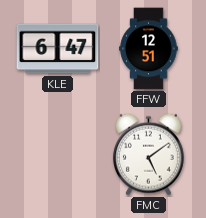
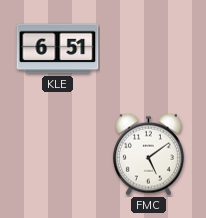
KLE: 6:47 -> 6:51 (58, 49)
FFW: 12:51 -> none (149, 49)
